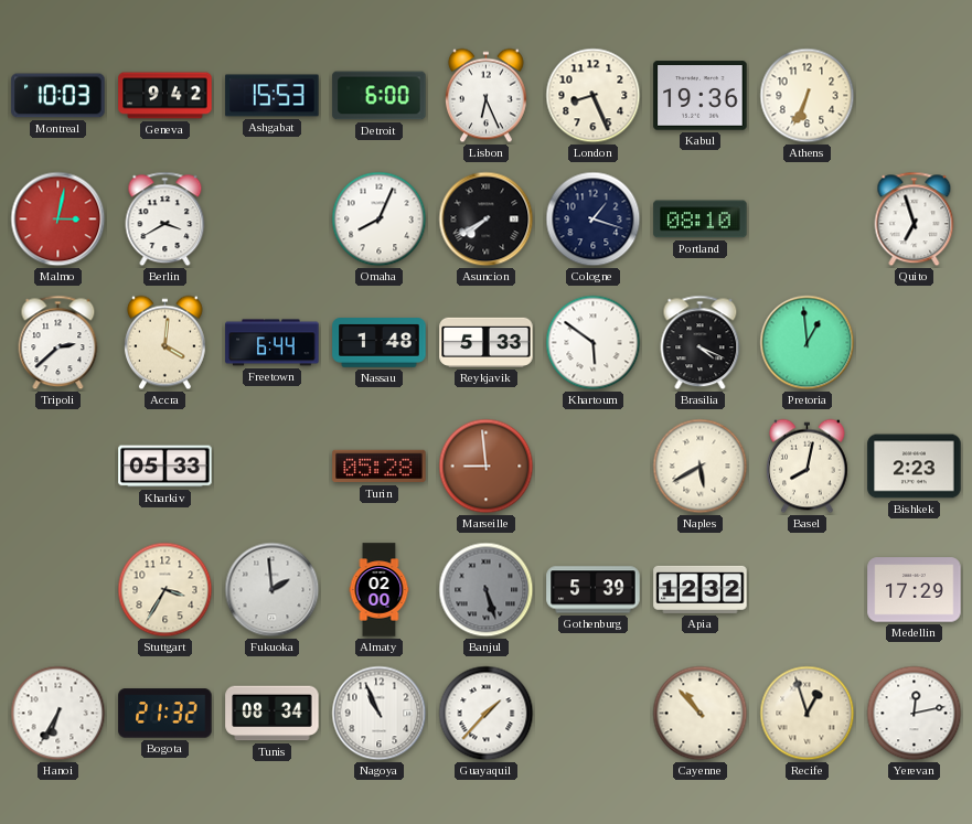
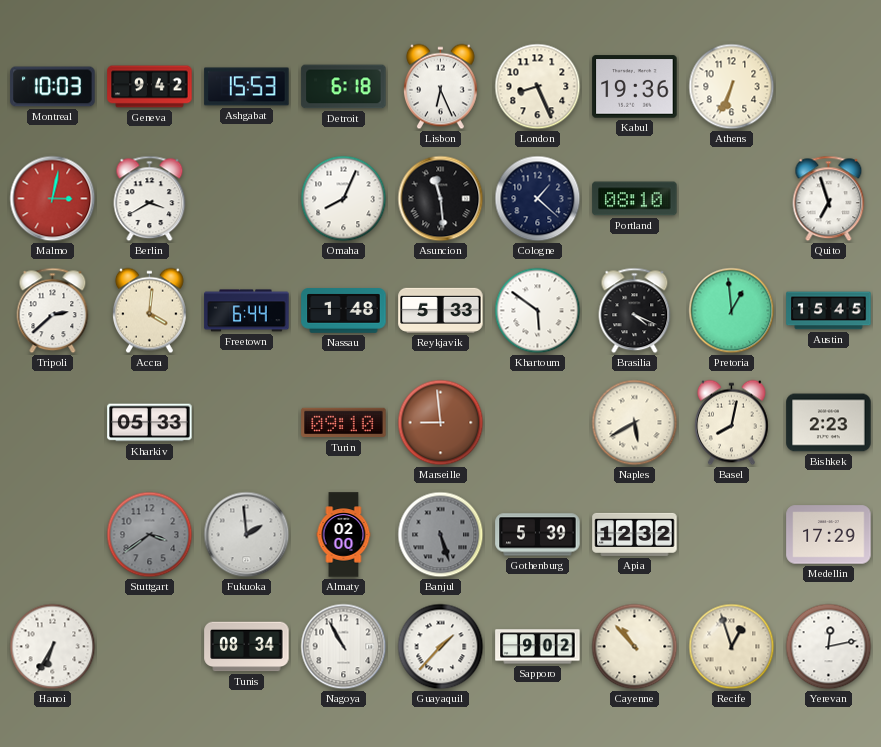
Detroit: 6:00 -> 6:18 (344, 87)
Asuncion: 7:40 -> 11:29 (441, 199)
Cologne: 1:18 -> 1:22 (538, 199)
Austin: none -> 15:45 (829, 311)
Turin: 05:28 -> 09:10 (344, 423)
Stuttgart: 3:35 -> 3:39 (150, 535)
Stuttgart dial: cream -> grey (150, 535)
Bogota: 21:32 -> none (165, 714)
Nagoya: 10:56 -> 10:55 (344, 647)
Sapporo: none -> 9:02 (538, 647)
